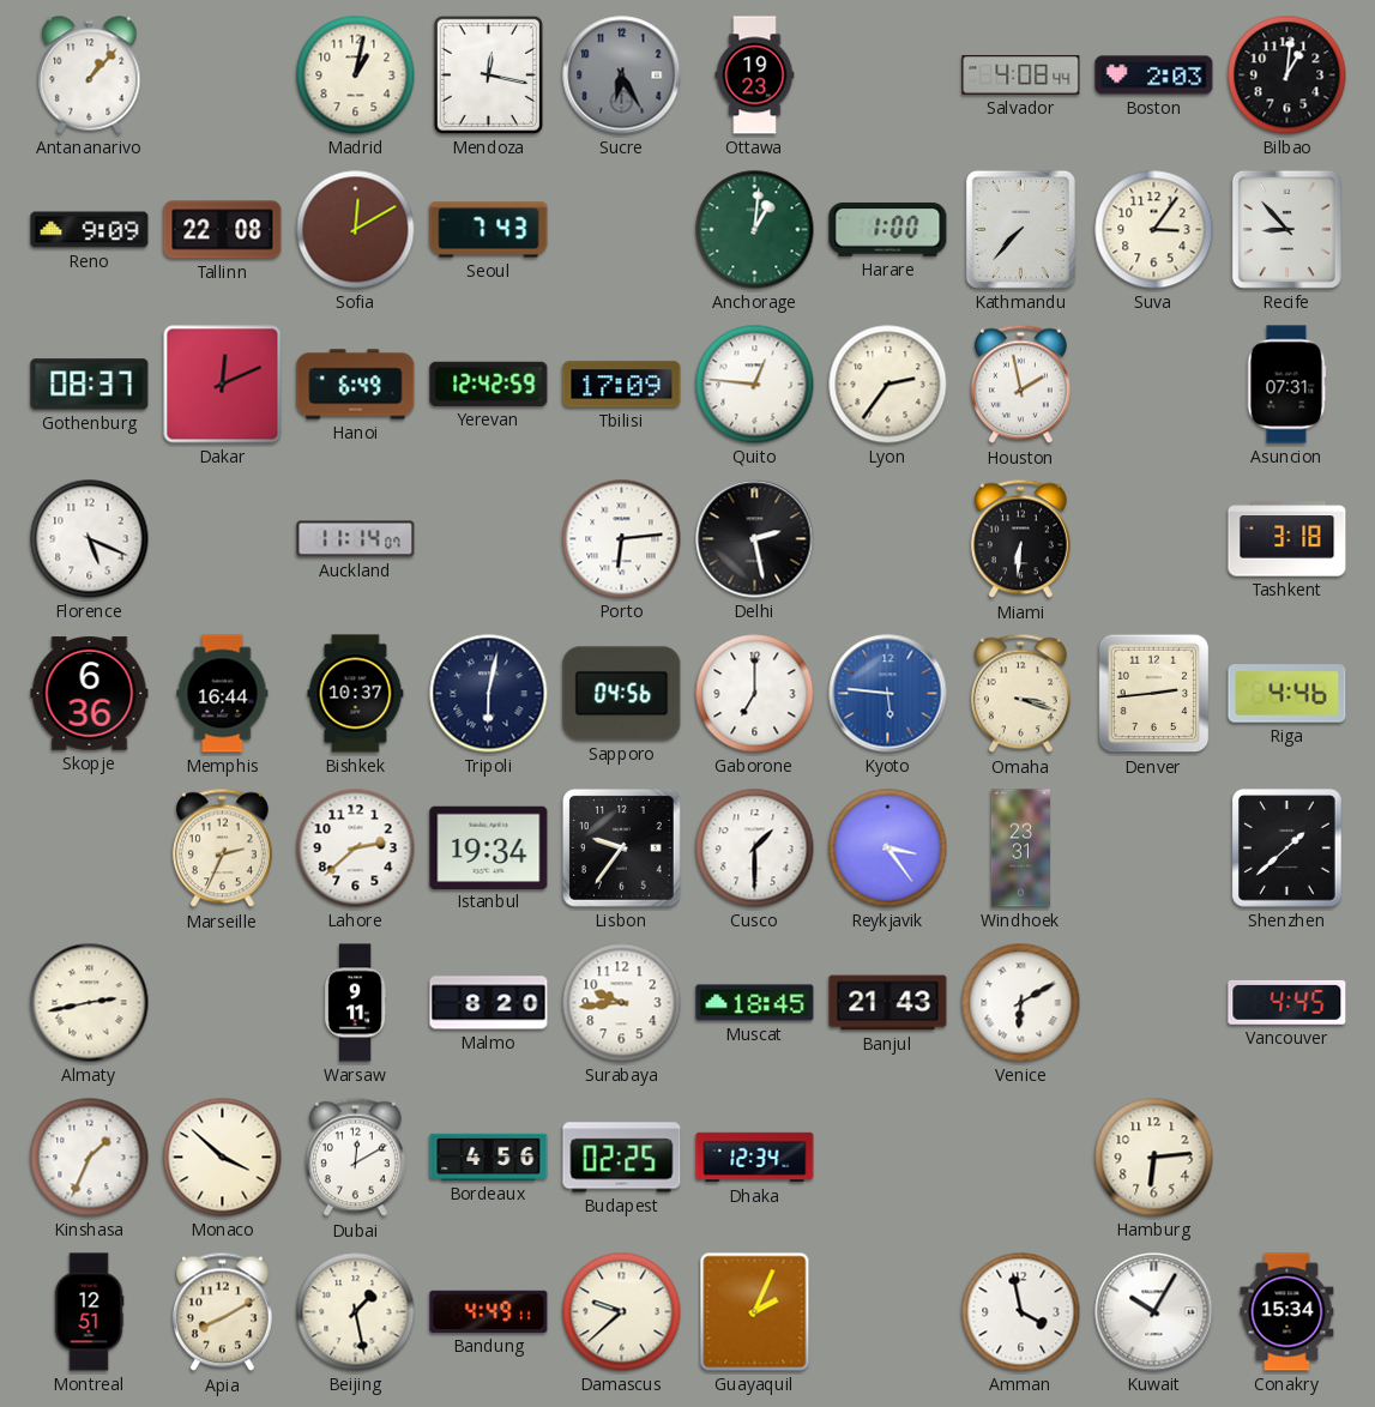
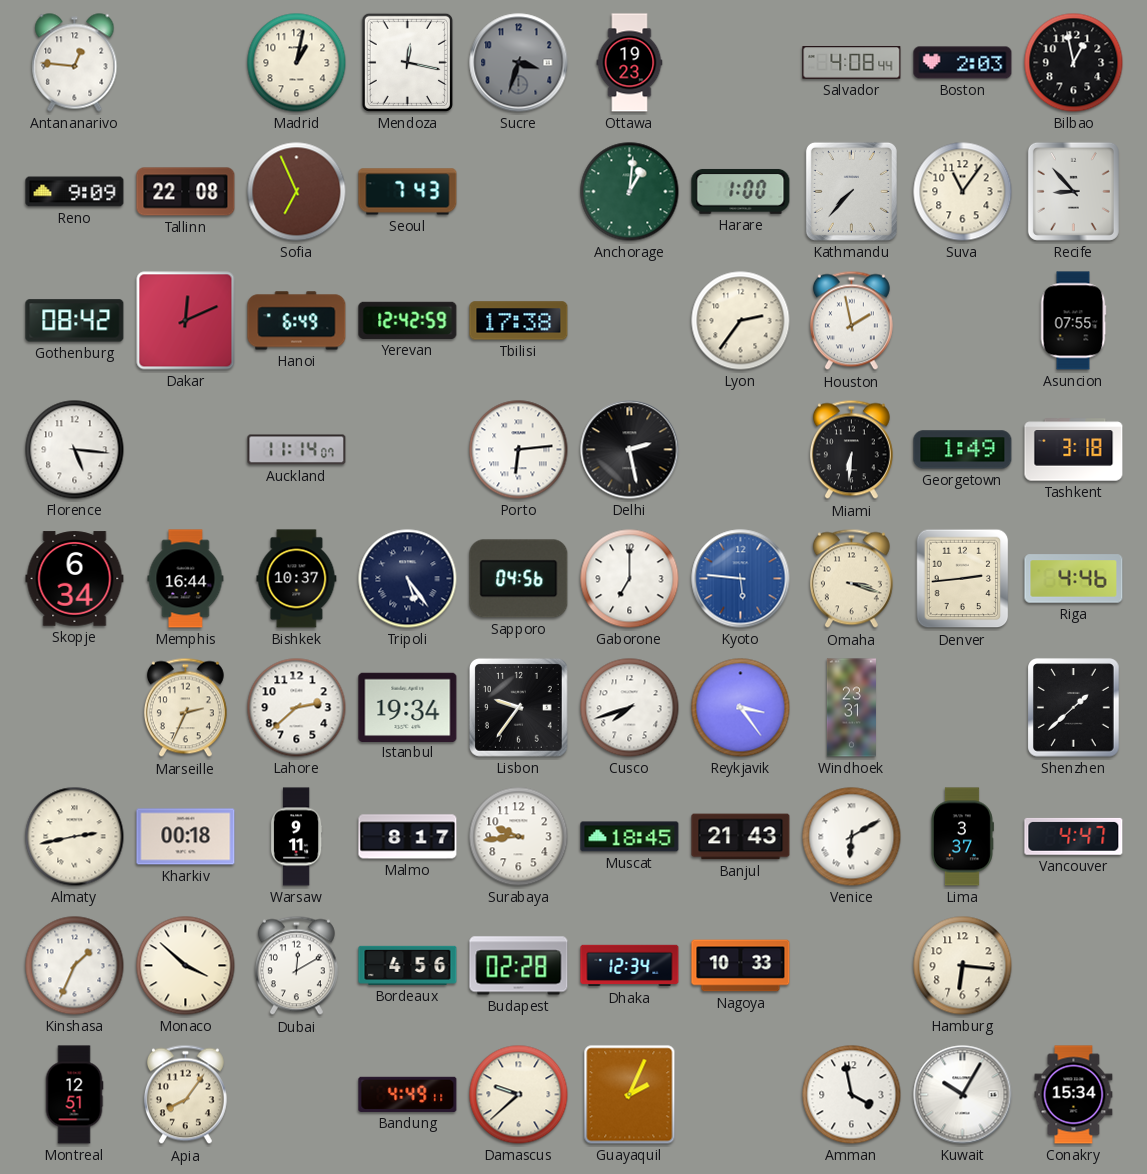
Antananarivo: 1:07 -> 12:46 (75, 63)
Sucre: 6:25 -> 3:33 (519, 63)
Bilbao: 1:01 -> 12:58 (1074, 63)
Sofia: 12:10 -> 6:56 (297, 192)
Suva: 3:06 -> 11:06 (963, 192)
Gothenburg: 08:37 -> 08:42 (75, 321)
Tbilisi: 17:09 -> 17:38 (519, 321)
Quito: 12:46 -> none (755, 385)
Asuncion: 07:31 -> 07:55 (1073, 321)
Florence: 5:19 -> 5:16 (75, 450)
Georgetown: none -> 1:49 (963, 450)
Skopje: 6:36 -> 6:34 (75, 579)
Tripoli: 6:02 -> 5:24 (408, 579)
Cusco: 1:30 -> 7:42 (630, 708)
Kharkiv: none -> 00:18 (186, 837)
Malmo: 8:20 -> 8:17 (408, 837)
Lima: none -> 3:37 (962, 837)
Vancouver: 4:45 -> 4:47 (1074, 836)
Budapest: 02:25 -> 02:28 (519, 966)
Nagoya: none -> 10:33 (741, 966)
Hamburg: 6:14 -> 6:16 (963, 966)
Apia: 8:10 -> 8:06 (185, 1095)
Beijing: 1:28 -> none (356, 1312)
